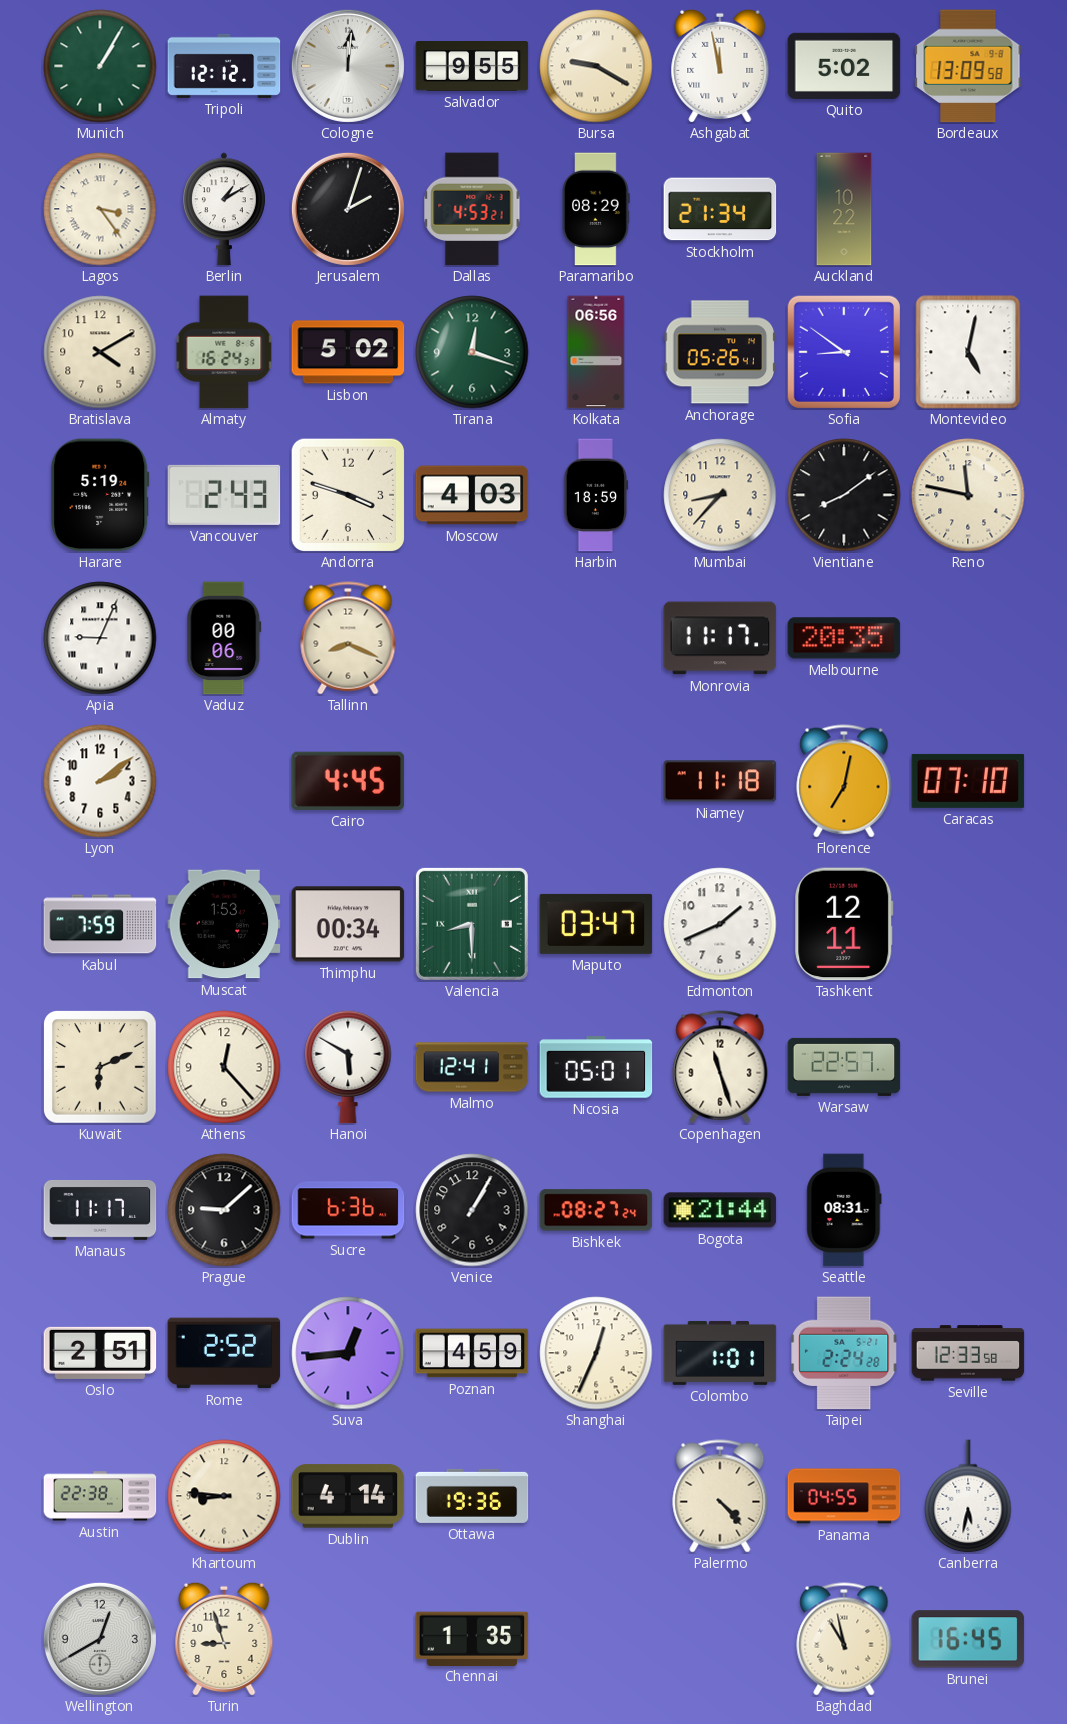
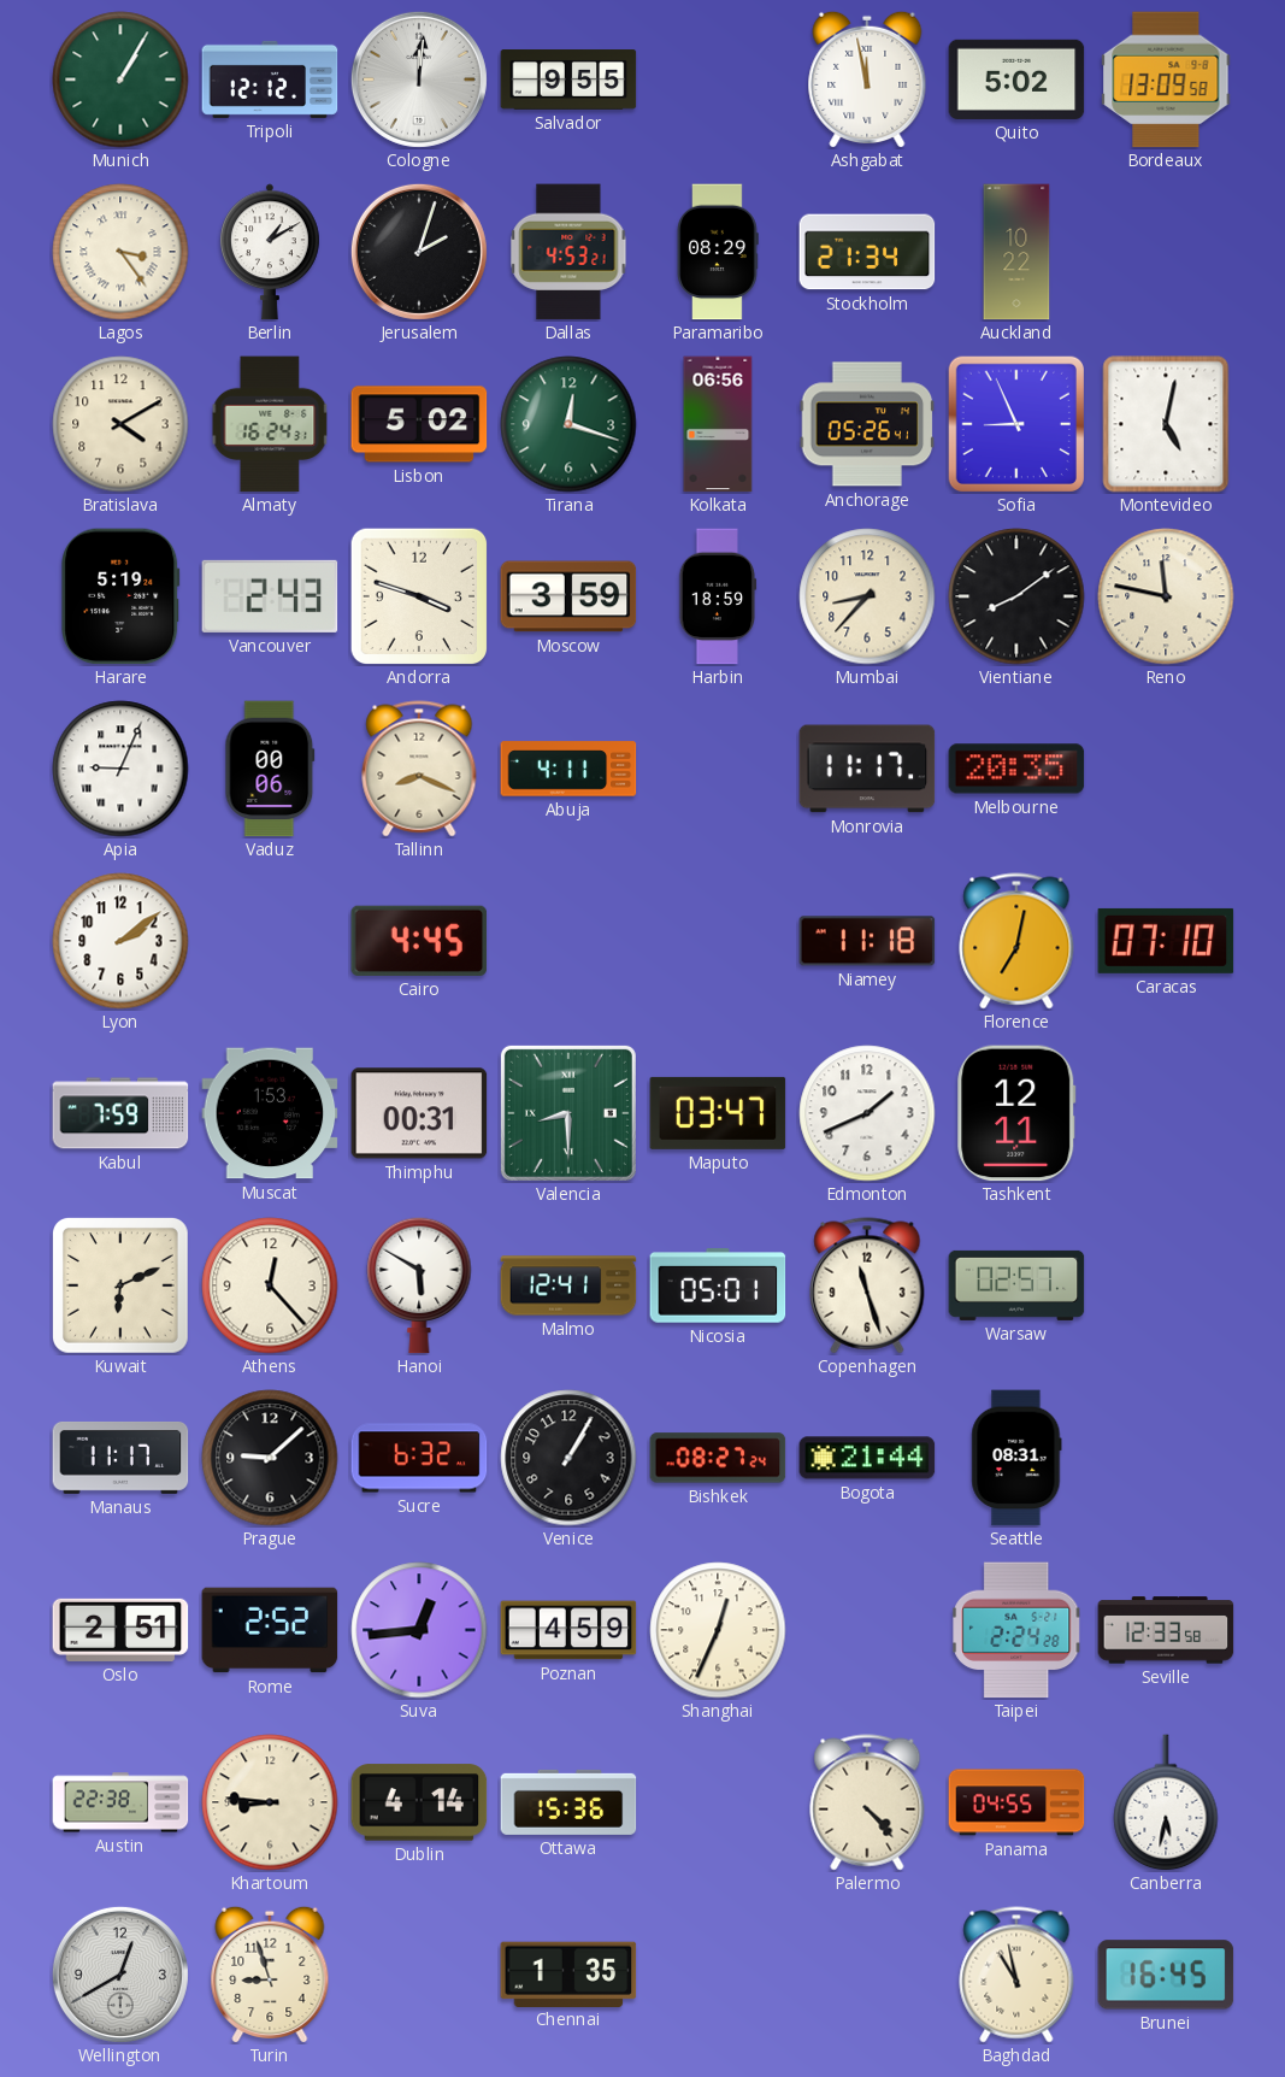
Bursa: 9:20 -> none (596, 66)
Sofia: 8:51 -> 8:56 (1016, 424)
Moscow: 4:03 -> 3:59 (568, 596)
Abuja: none -> 4:11 (568, 769)
Thimphu: 00:34 -> 00:31 (419, 1113)
Warsaw: 22:57 -> 02:57 (1016, 1285)
Sucre: 6:36 -> 6:32 (419, 1458)
Colombo: 1:01 -> none (720, 1353)
Ottawa: 19:36 -> 15:36 (568, 1802)
